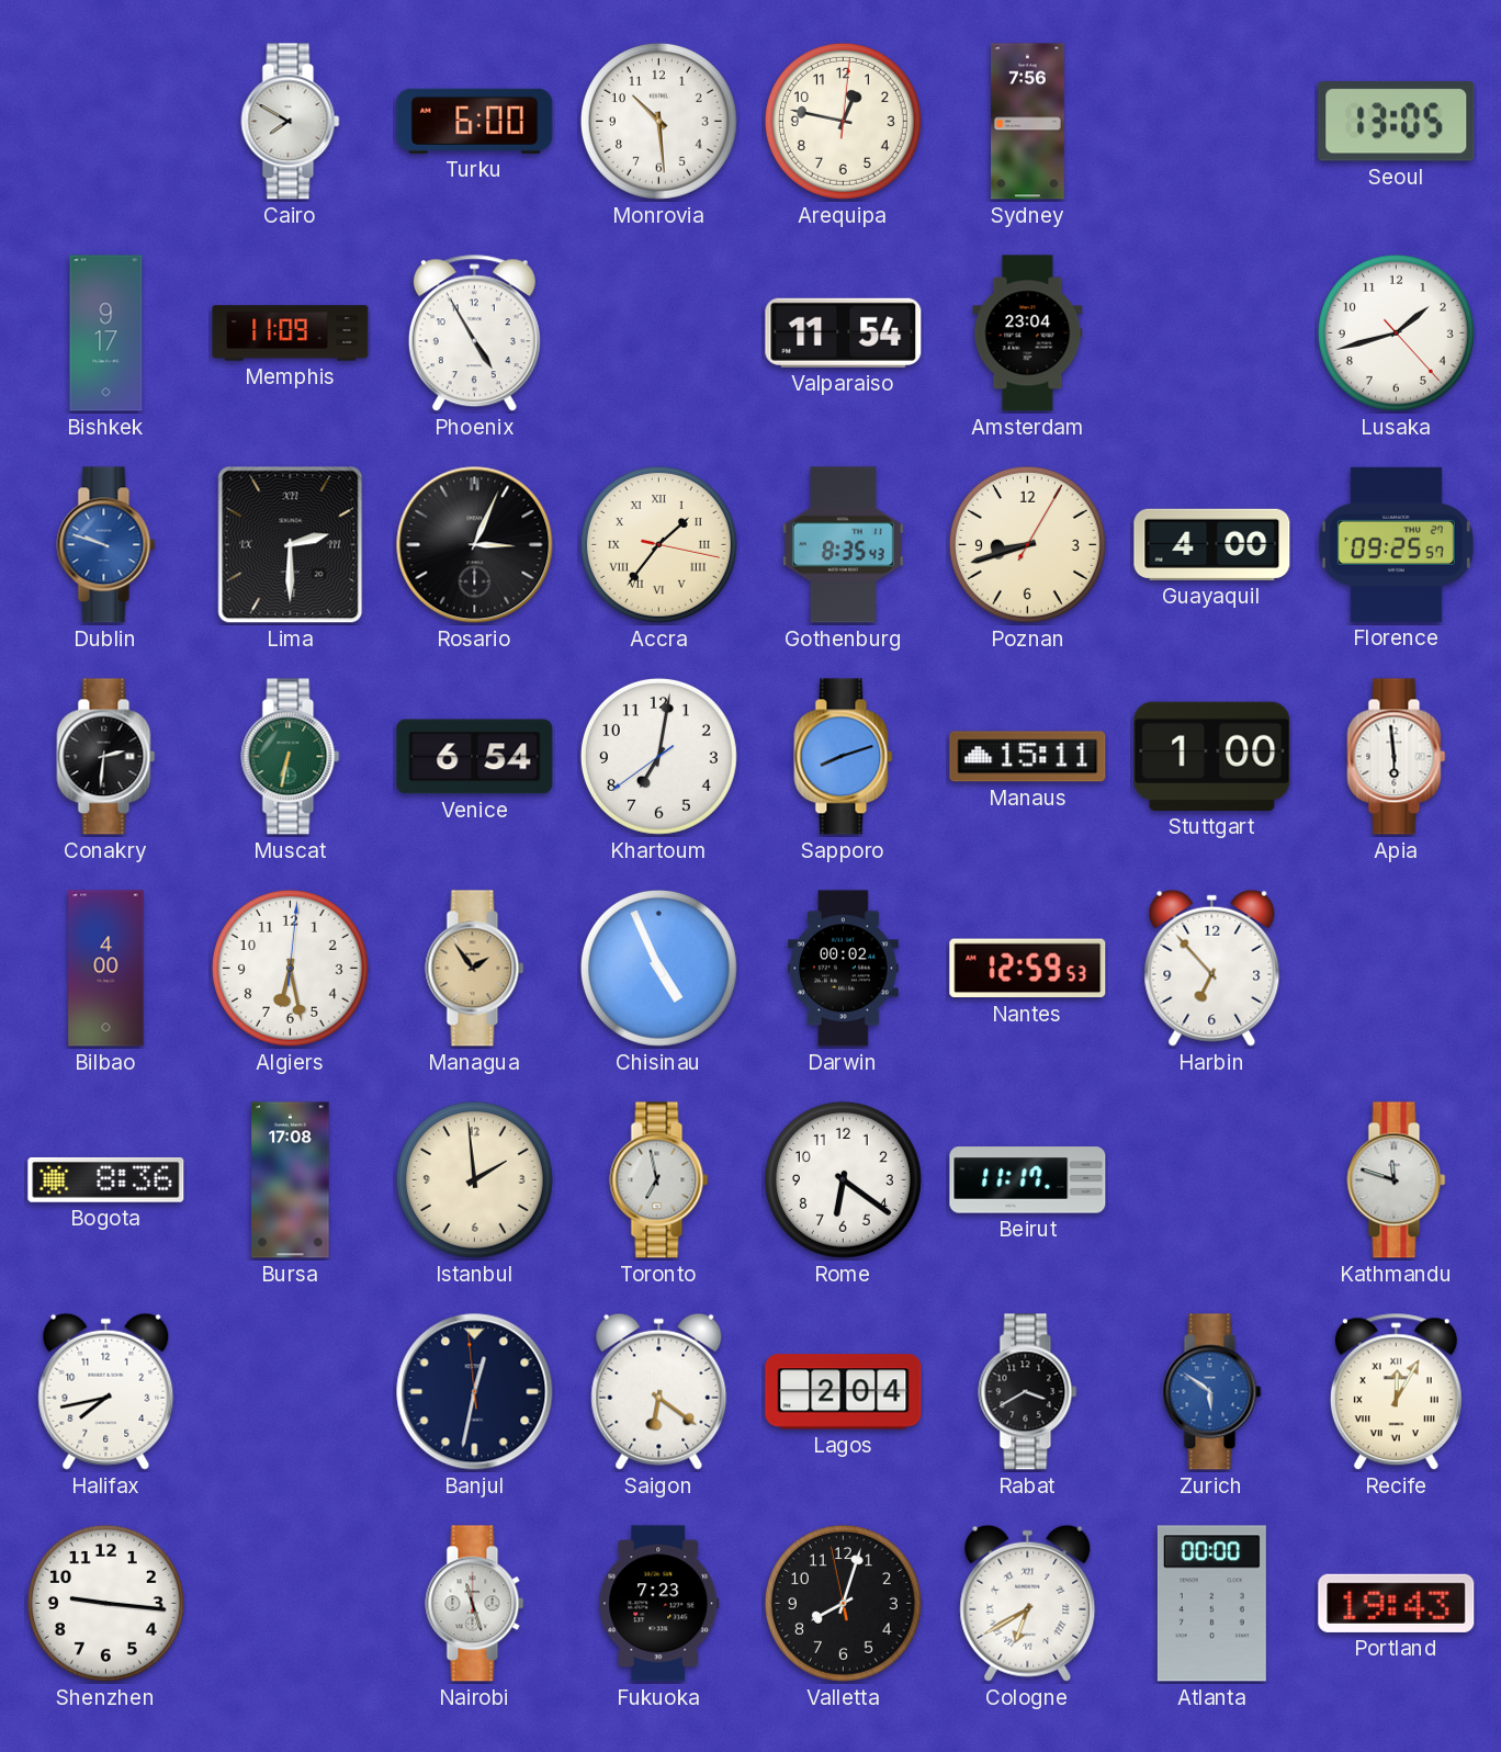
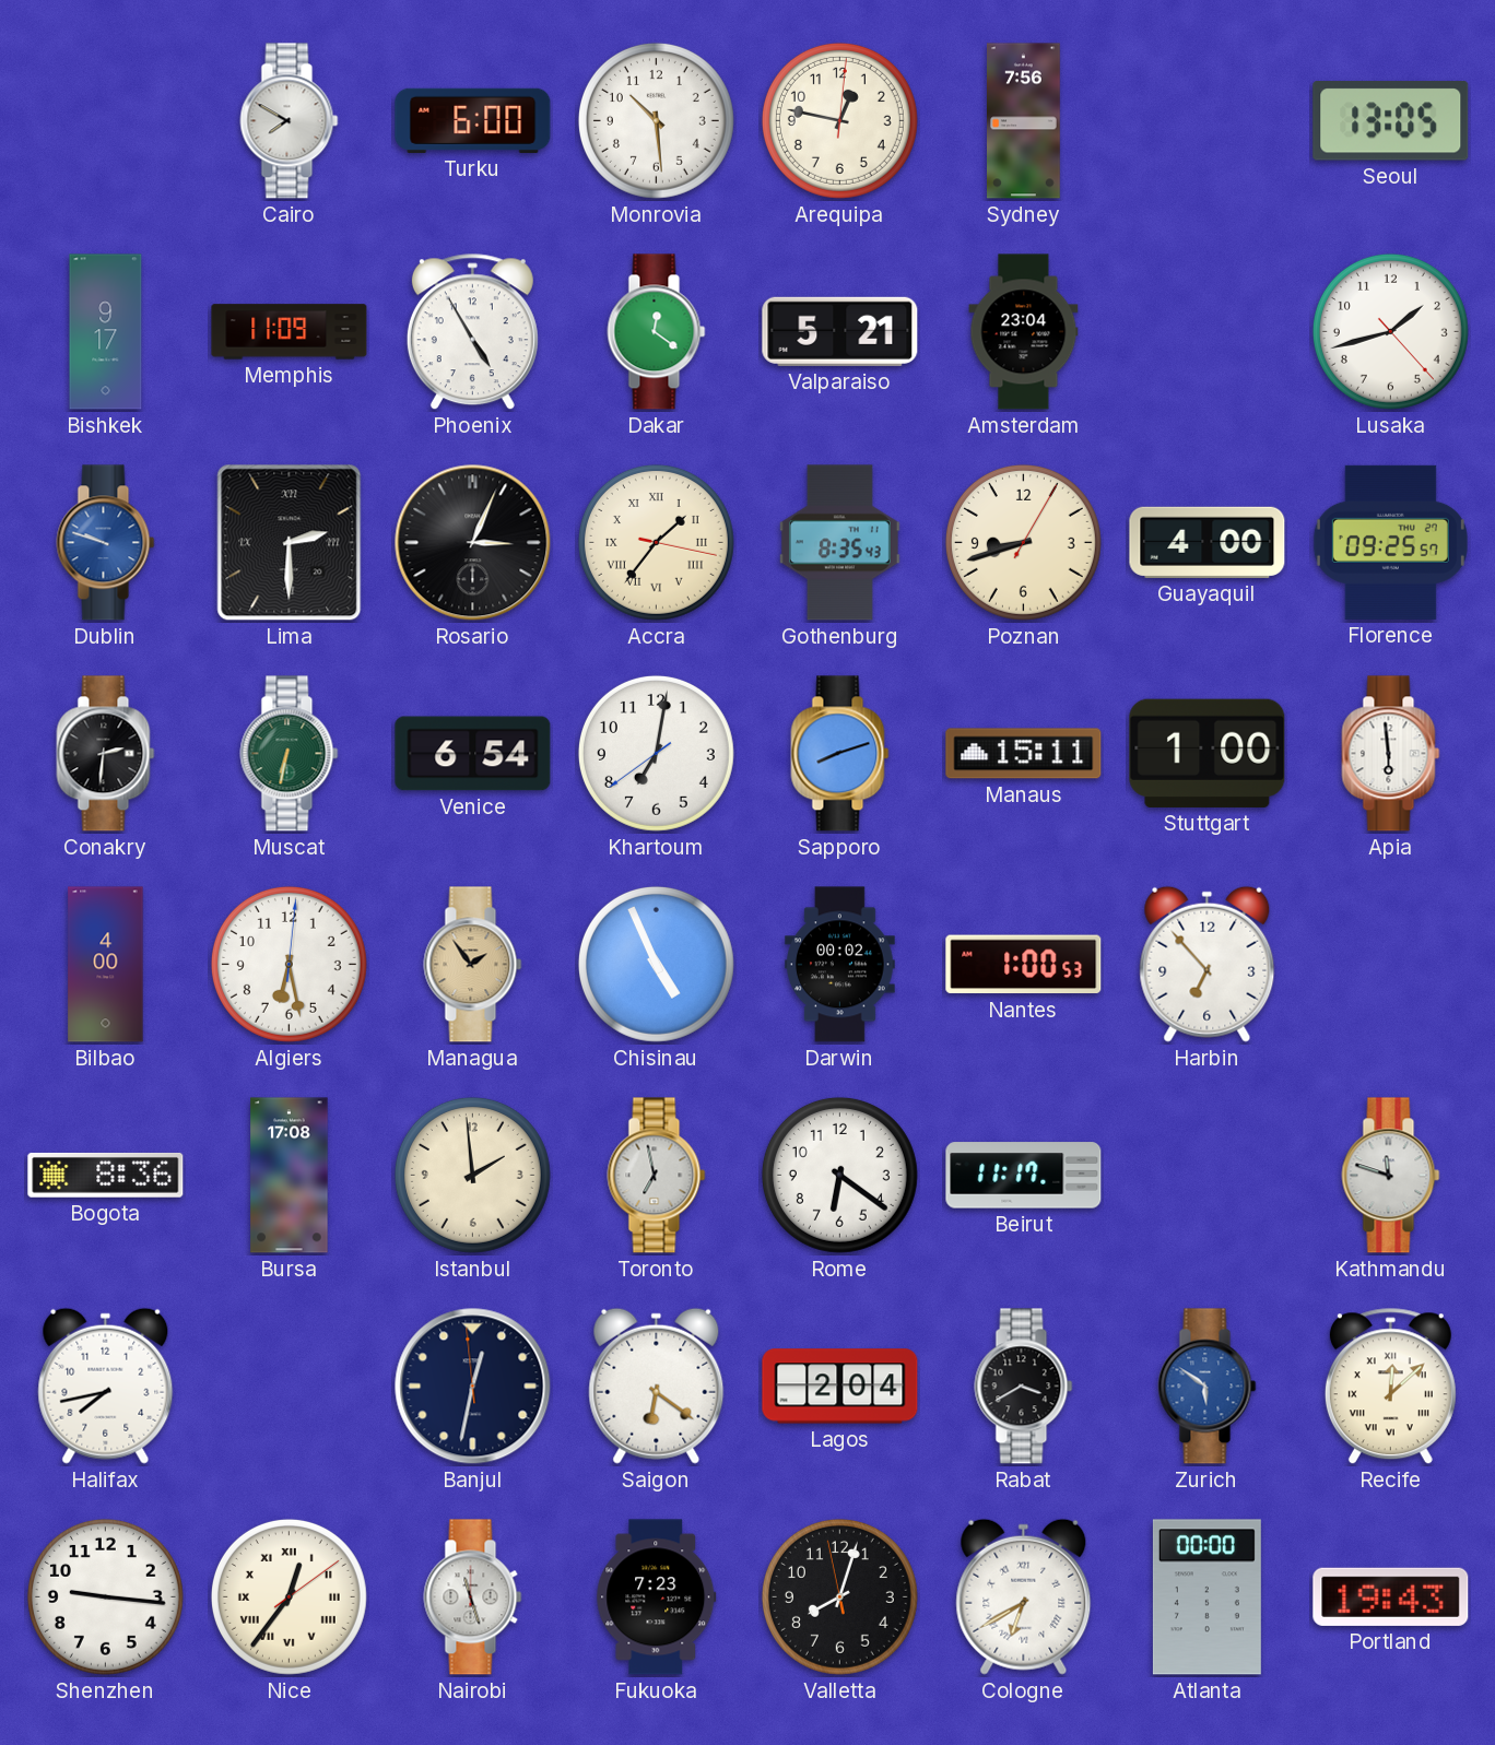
Dakar: none -> 12:21 (657, 332)
Valparaiso: 11:54 -> 5:21 (840, 331)
Nantes: 12:59 -> 1:00 (1024, 965)
Recife: 12:05 -> 12:08 (1390, 1387)
Nice: none -> 12:36 (289, 1596)
